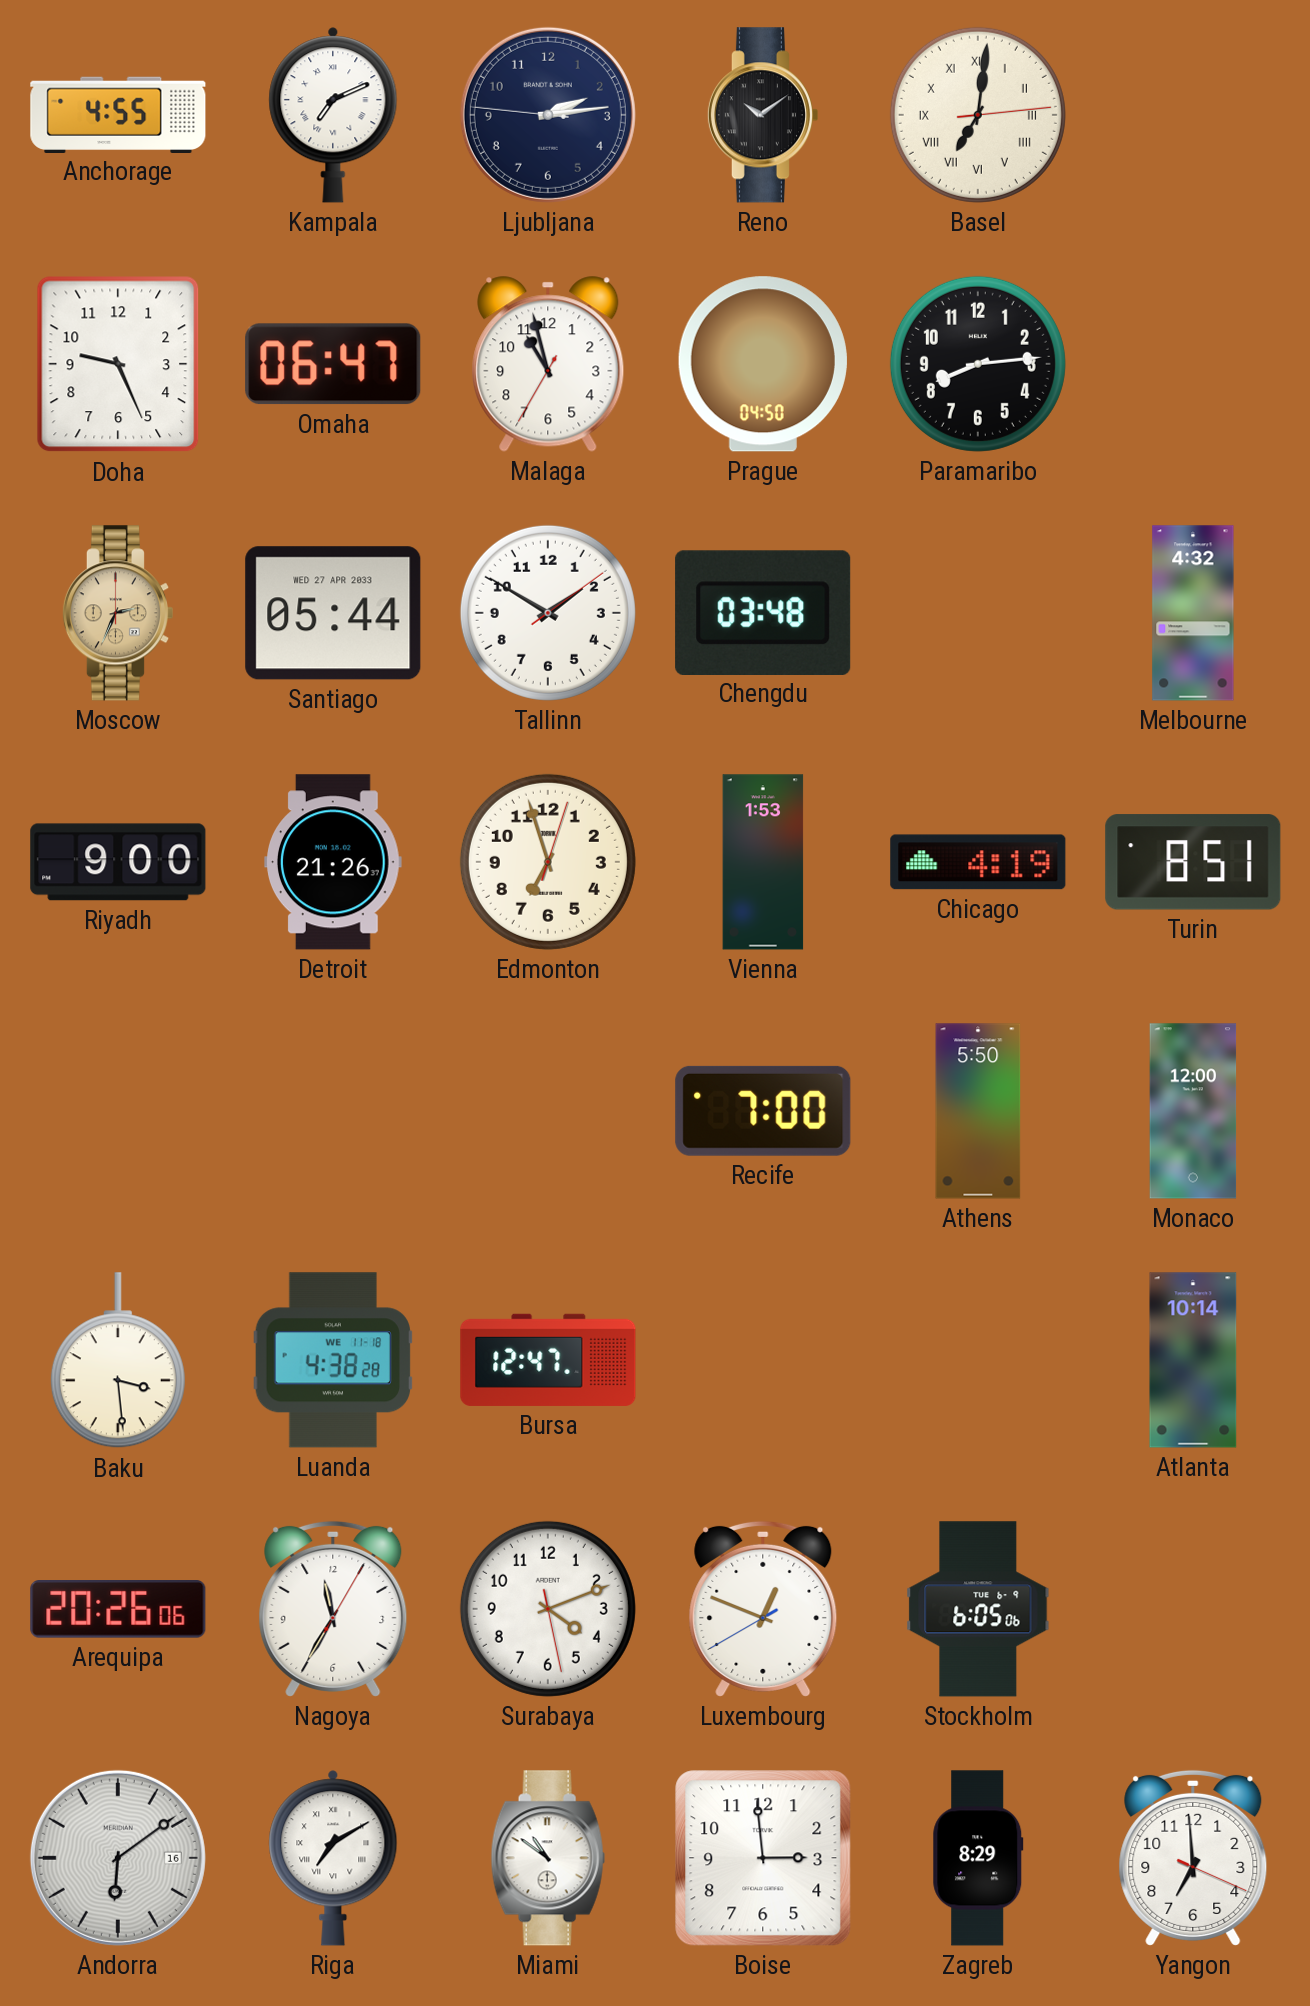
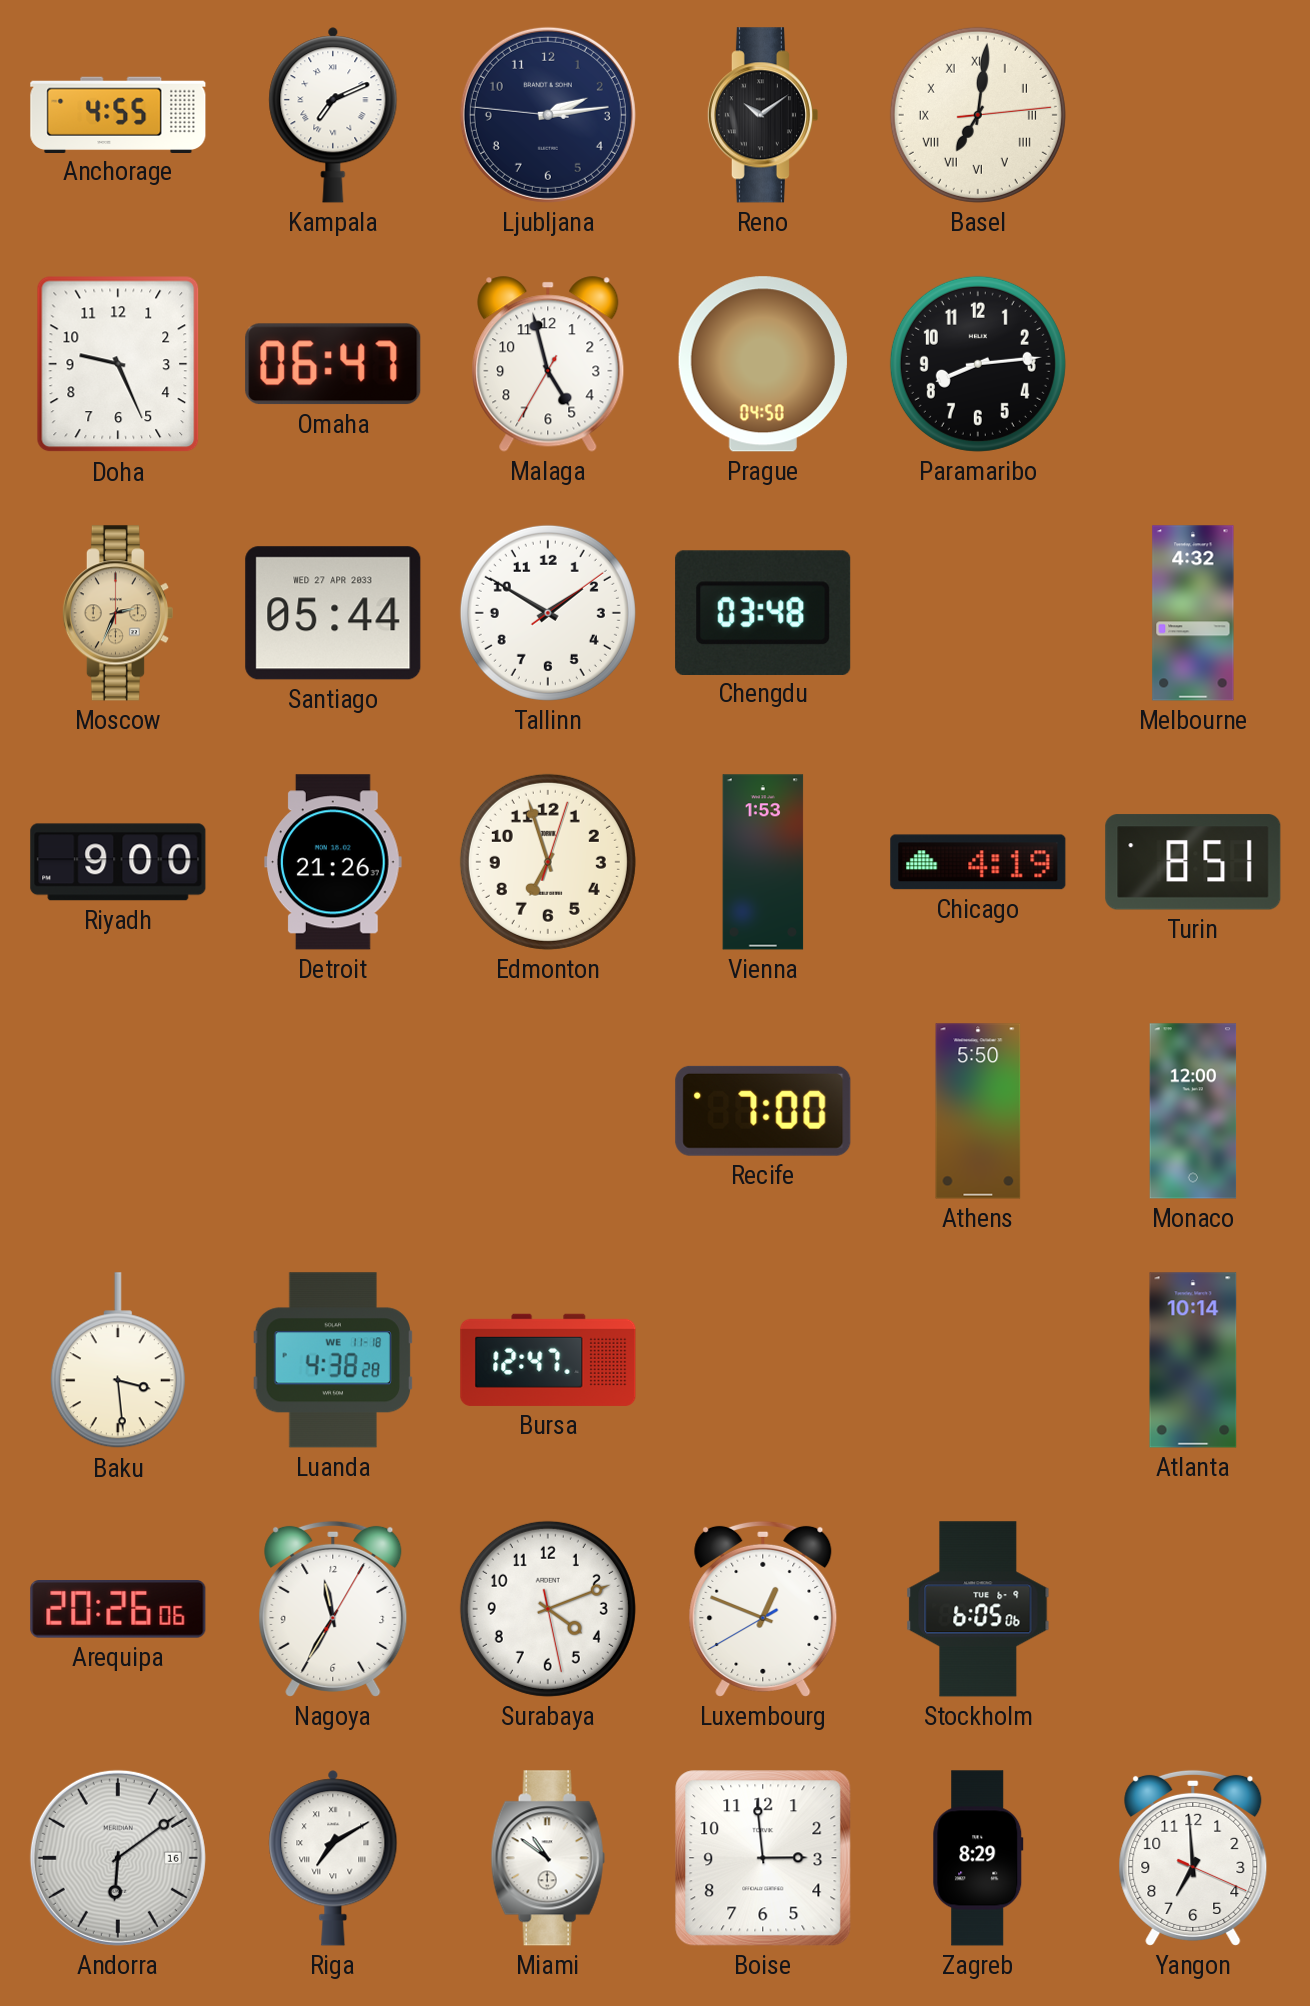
Malaga: 10:57 -> 4:57 (548, 364)
